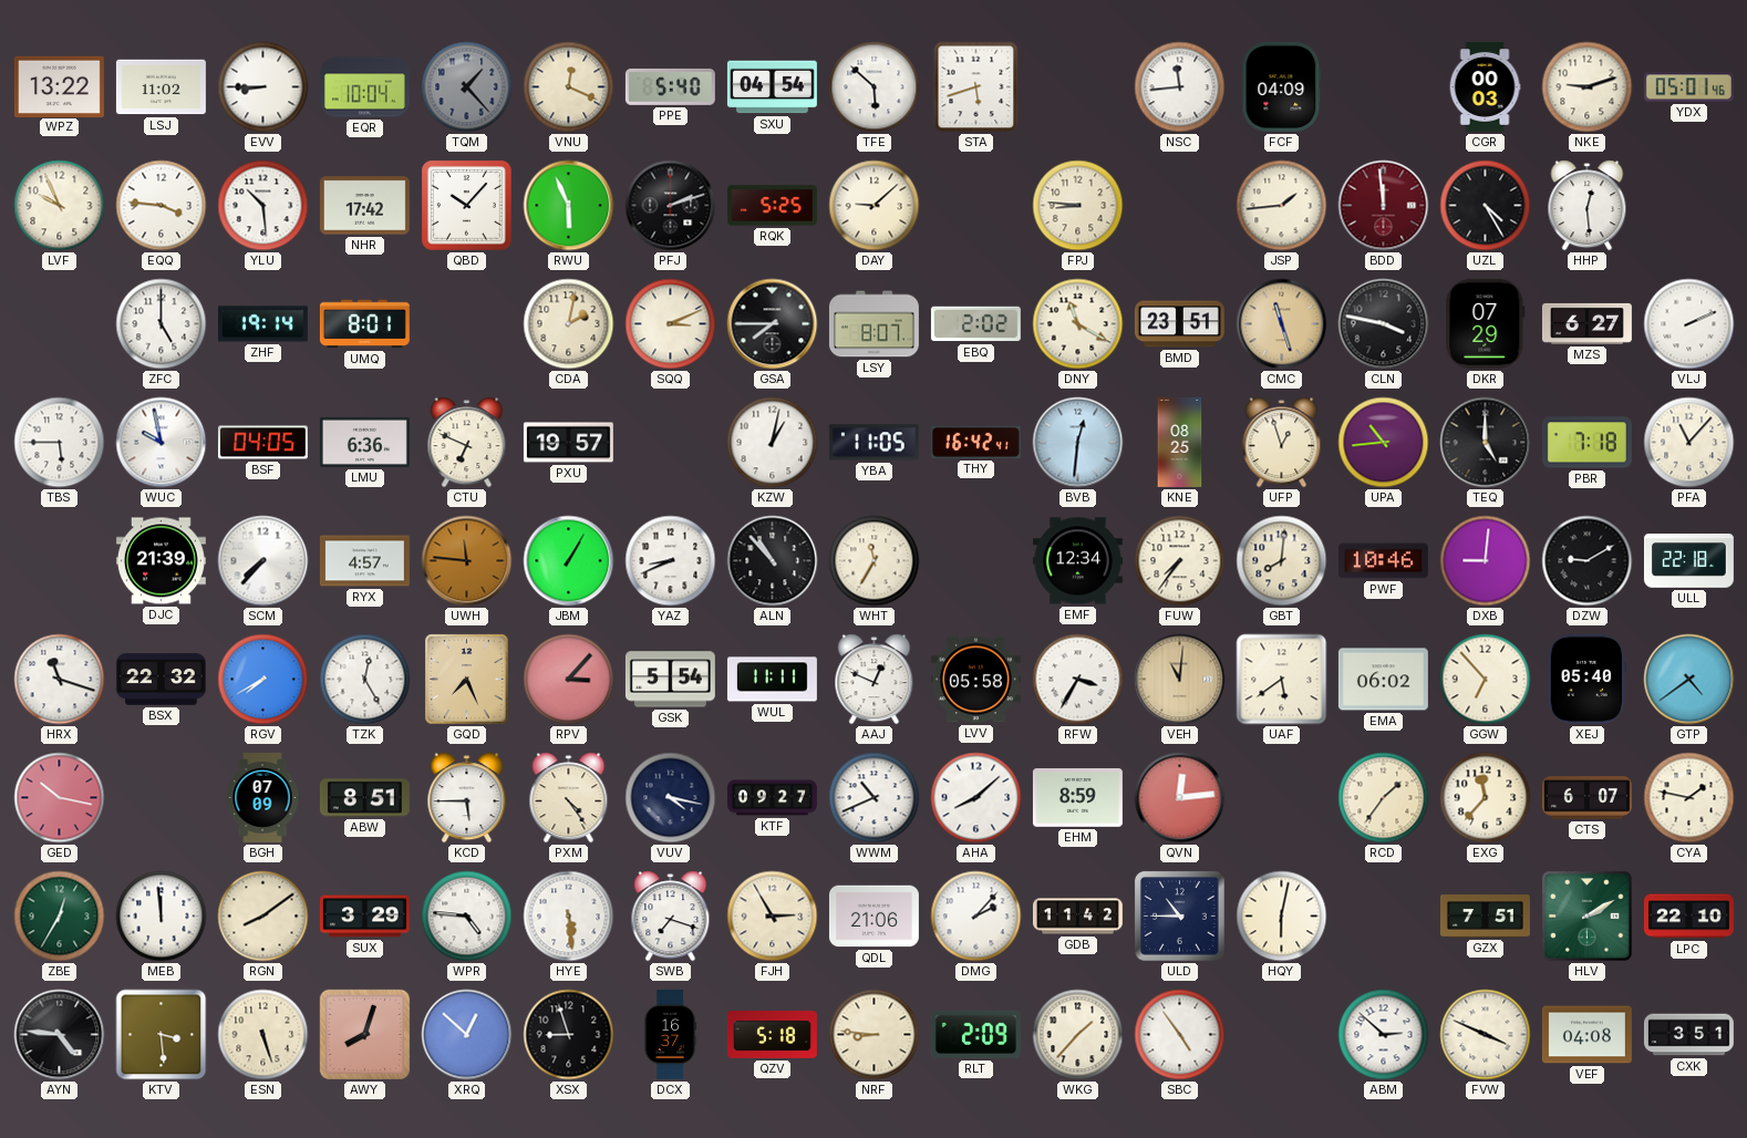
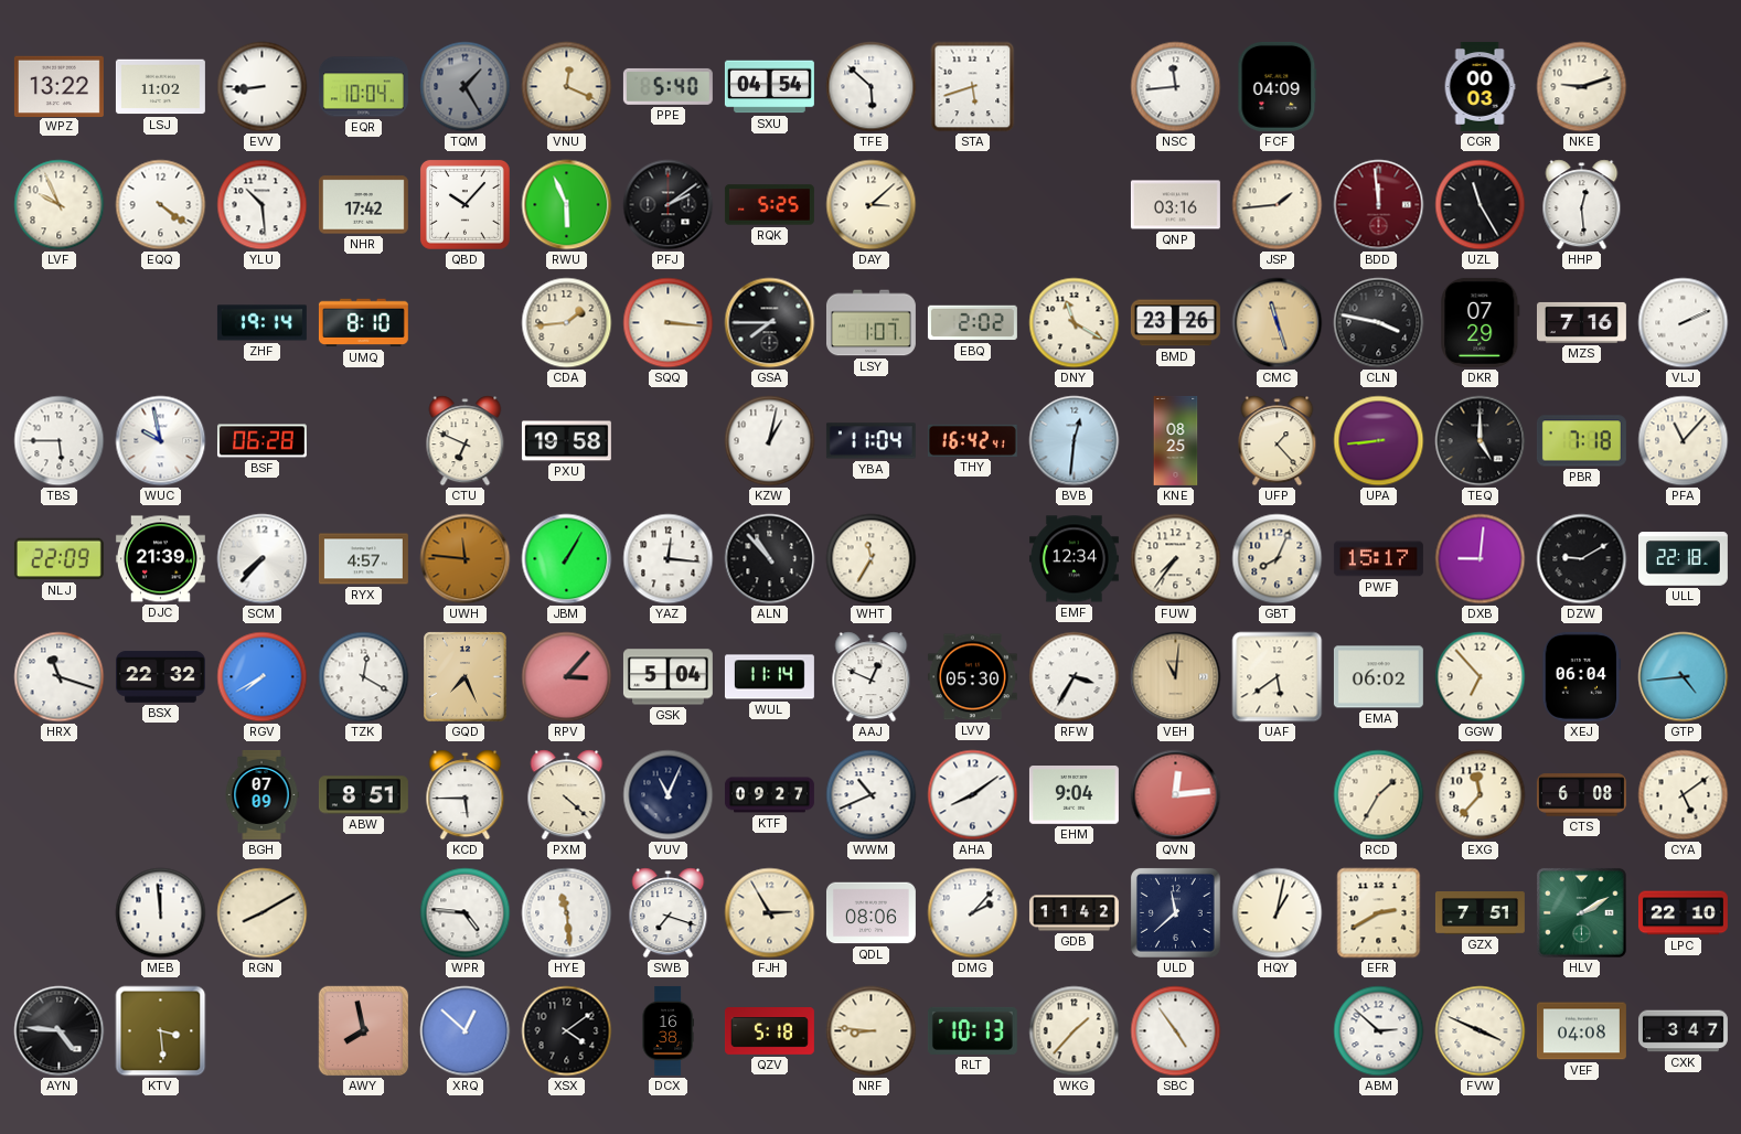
EVV: 8:45 -> 8:44 (263, 87)
TQM: 1:23 -> 1:25 (466, 87)
YDX: 05:01 -> none (1688, 87)
EQQ: 3:46 -> 4:21 (161, 205)
PFJ: 2:12 -> 2:09 (669, 205)
DAY: 9:08 -> 3:08 (872, 205)
FPJ: 8:46 -> none (1078, 206)
QNP: none -> 03:16 (1175, 205)
UZL: 4:25 -> 11:25 (1481, 205)
ZFC: 5:00 -> none (162, 324)
UMQ: 8:01 -> 8:10 (363, 323)
CDA: 2:02 -> 1:44 (567, 323)
SQQ: 3:11 -> 3:16 (669, 323)
LSY: 8:07 -> 1:07 (870, 323)
BMD: 23:51 -> 23:26 (1175, 323)
MZS: 6:27 -> 7:16 (1581, 322)
BSF: 04:05 -> 06:28 (261, 441)
LMU: 6:36 -> none (364, 442)
PXU: 19:57 -> 19:58 (566, 441)
YBA: 11:05 -> 11:04 (870, 441)
UFP: 12:57 -> 1:23 (1278, 441)
UPA: 10:44 -> 8:44 (1379, 441)
NLJ: none -> 22:09 (58, 559)
YAZ: 8:41 -> 12:16 (669, 559)
GBT: 8:01 -> 8:04 (1278, 559)
PWF: 10:46 -> 15:17 (1378, 559)
TZK: 12:25 -> 12:20 (364, 677)
GSK: 5:54 -> 5:04 (667, 677)
WUL: 11:11 -> 11:14 (769, 677)
LVV: 05:58 -> 05:30 (972, 677)
XEJ: 05:40 -> 06:04 (1581, 676)
GTP: 4:39 -> 4:44 (1684, 677)
GED: 10:17 -> none (60, 798)
PXM: 4:24 -> 4:22 (567, 795)
VUV: 4:17 -> 11:04 (669, 795)
AHA: 8:08 -> 8:09 (973, 795)
EHM: 8:59 -> 9:04 (1074, 795)
RCD: 1:36 -> 1:35 (1379, 795)
CTS: 6:07 -> 6:08 (1581, 795)
CYA: 1:47 -> 5:09 (1684, 795)
ZBE: 12:35 -> none (60, 917)
RGN: 8:09 -> 8:10 (263, 913)
SUX: 3:29 -> none (364, 917)
HYE: 5:29 -> 11:29 (567, 913)
QDL: 21:06 -> 08:06 (870, 913)
ULD: 10:45 -> 11:38 (1175, 912)
HQY: 6:02 -> 1:02 (1278, 913)
EFR: none -> 2:40 (1379, 913)
ESN: 5:27 -> none (263, 1035)
AWY: 8:03 -> 7:58 (364, 1031)
XSX: 8:57 -> 4:09 (567, 1031)
DCX: 16:37 -> 16:38 (667, 1030)
RLT: 2:09 -> 10:13 (972, 1030)
CXK: 3:51 -> 3:47 (1683, 1031)
